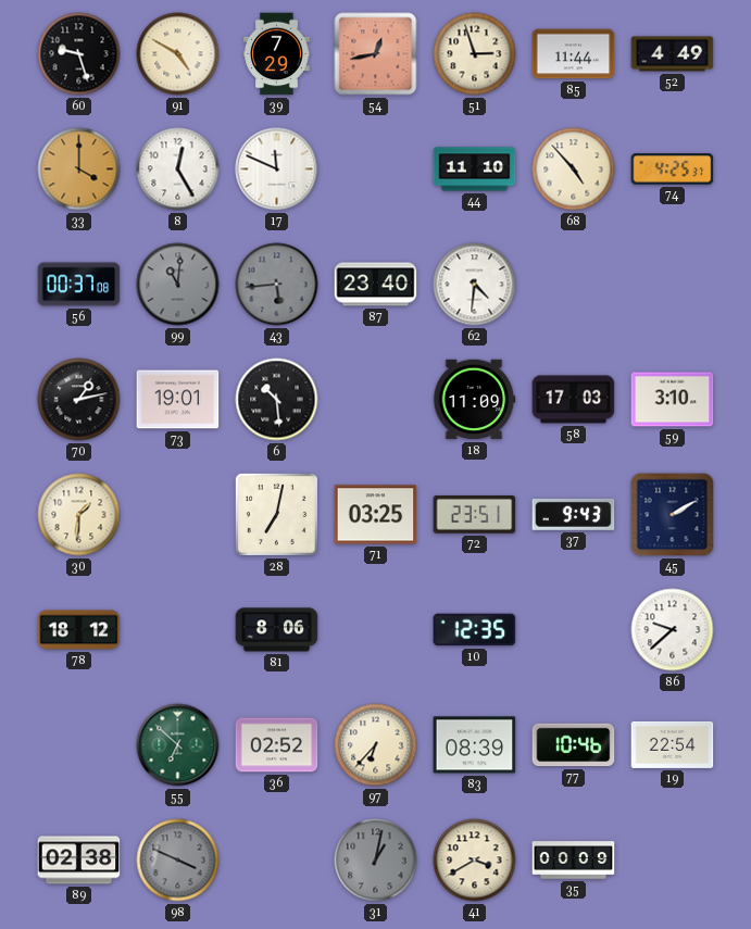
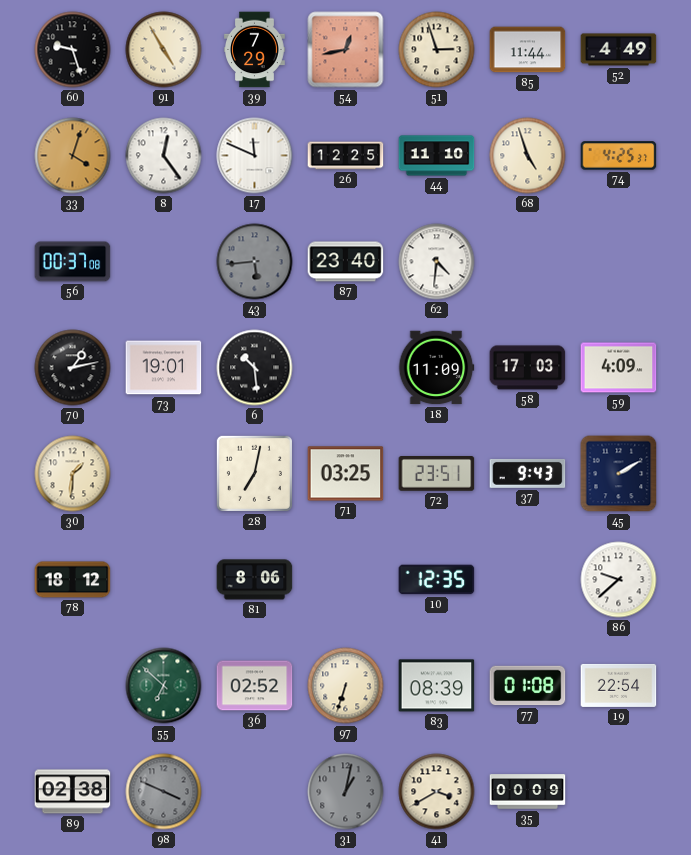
91: 4:50 -> 4:55 (164, 50)
33: 4:00 -> 4:03 (73, 156)
8: 12:25 -> 12:24 (164, 156)
26: none -> 12:25 (346, 156)
68: 4:53 -> 4:57 (528, 156)
99: 11:01 -> none (178, 285)
59: 3:10 -> 4:09 (619, 368)
97: 6:37 -> 6:33 (346, 686)
77: 10:46 -> 01:08 (528, 686)
